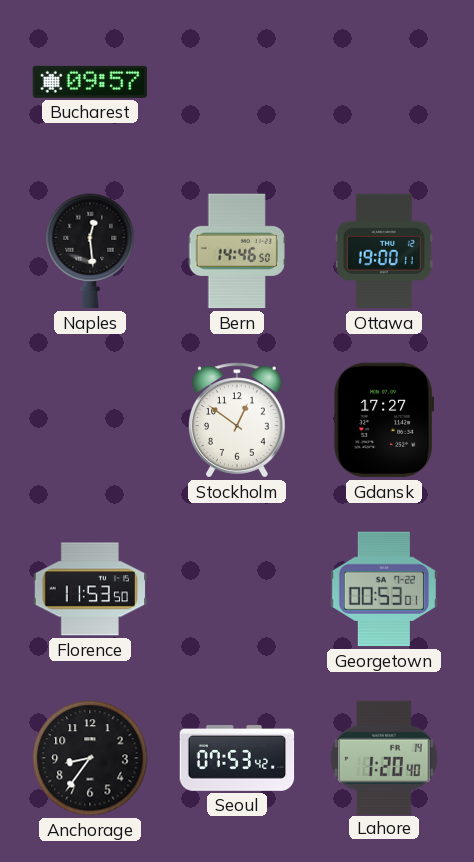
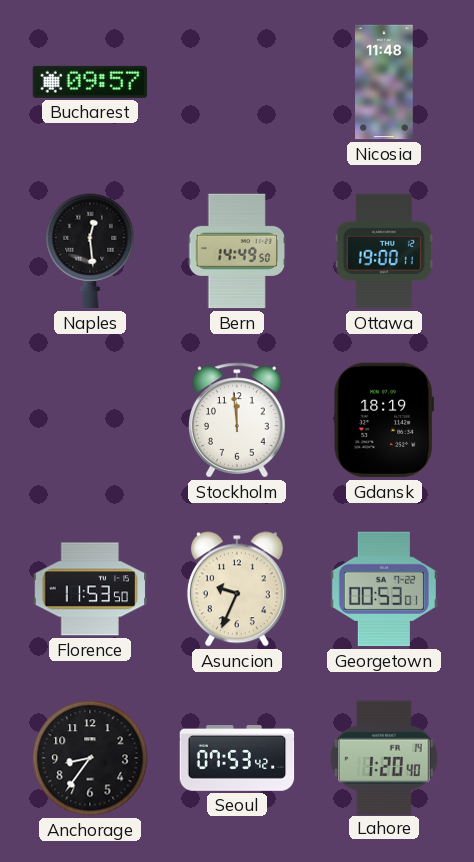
Nicosia: none -> 11:48 (384, 82)
Bern: 14:46 -> 14:49 (236, 251)
Stockholm: 12:51 -> 11:59 (238, 420)
Gdansk: 17:27 -> 18:19 (384, 420)
Asuncion: none -> 9:34 (237, 589)
